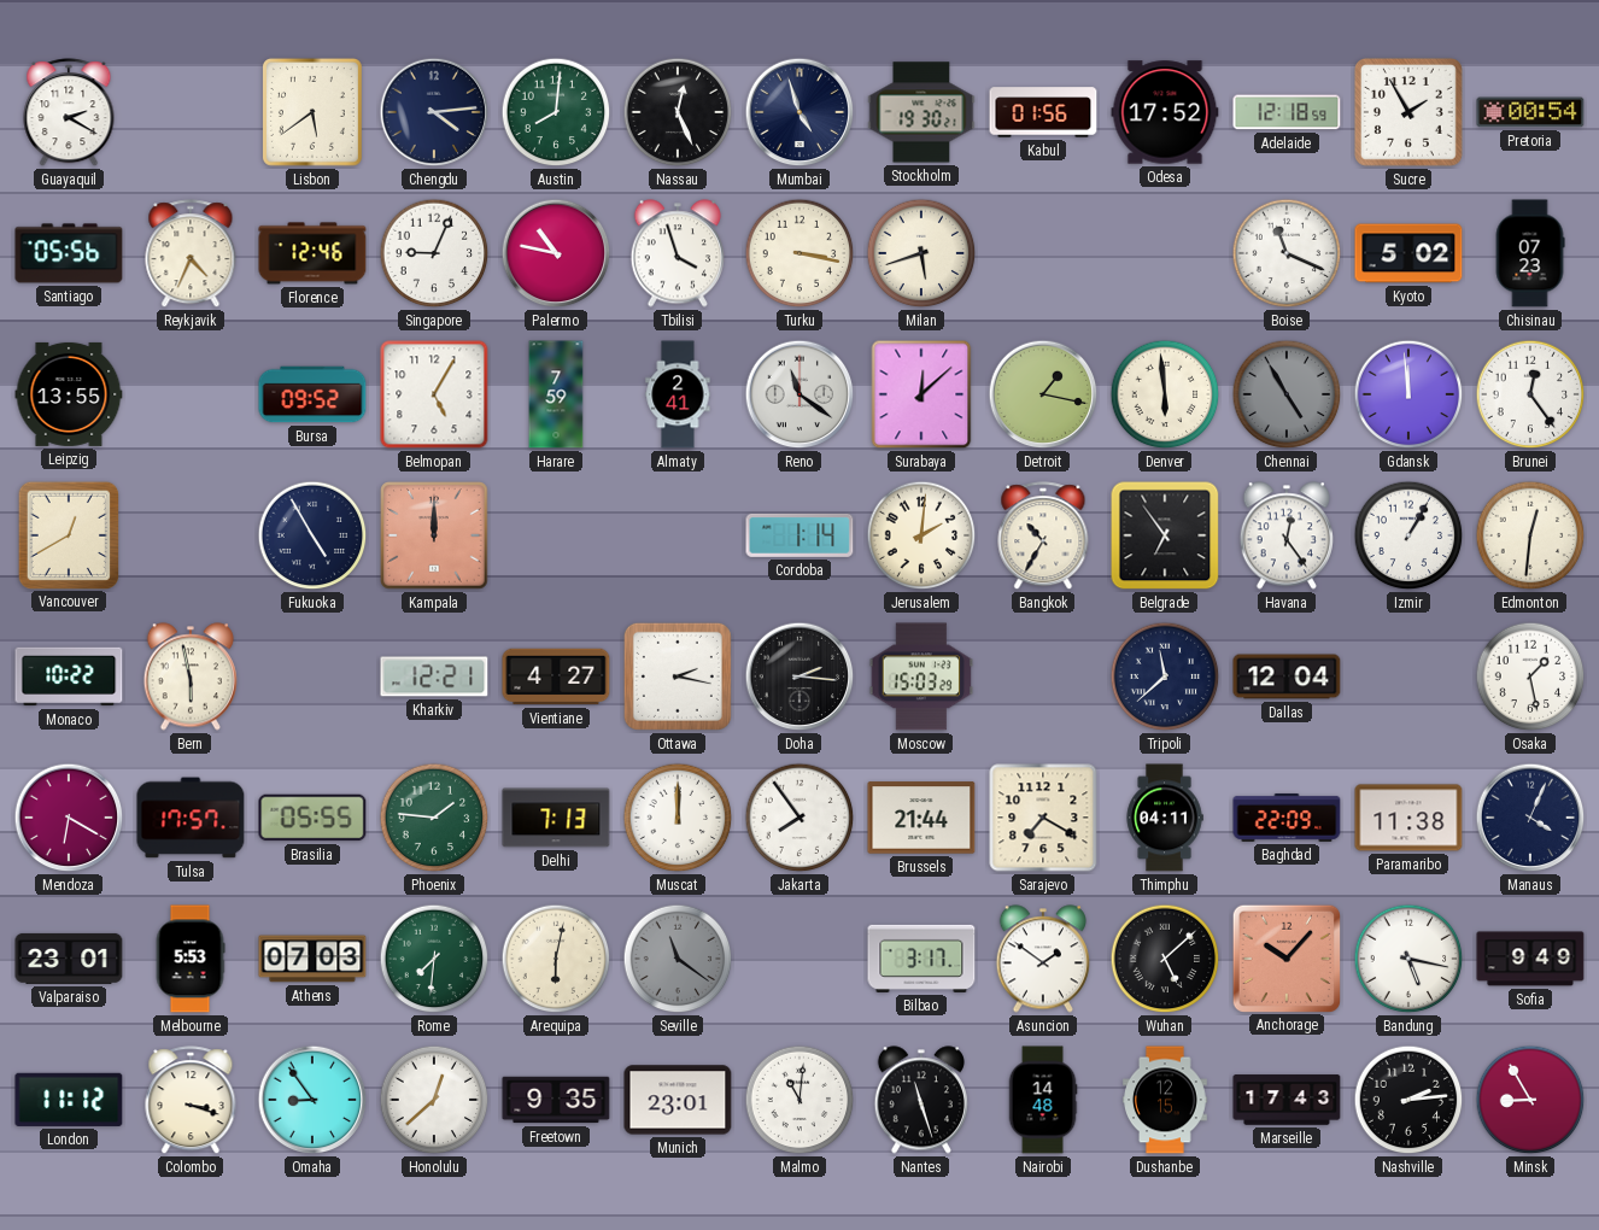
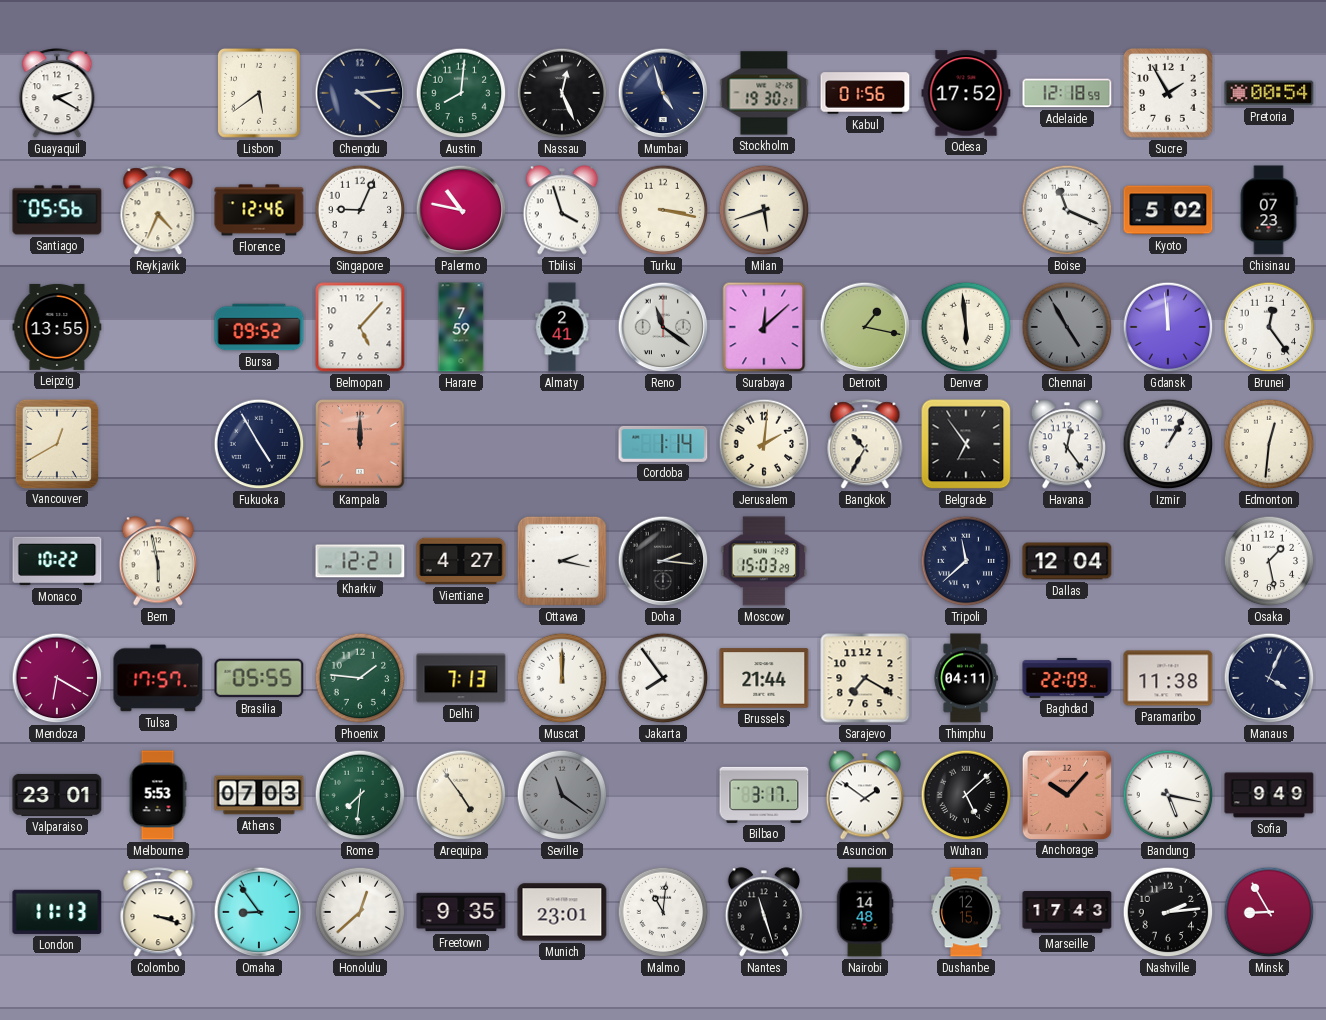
Belmopan: 5:05 -> 5:07 (360, 327)
Arequipa: 6:02 -> 4:54 (461, 795)
London: 11:12 -> 11:13 (57, 912)
